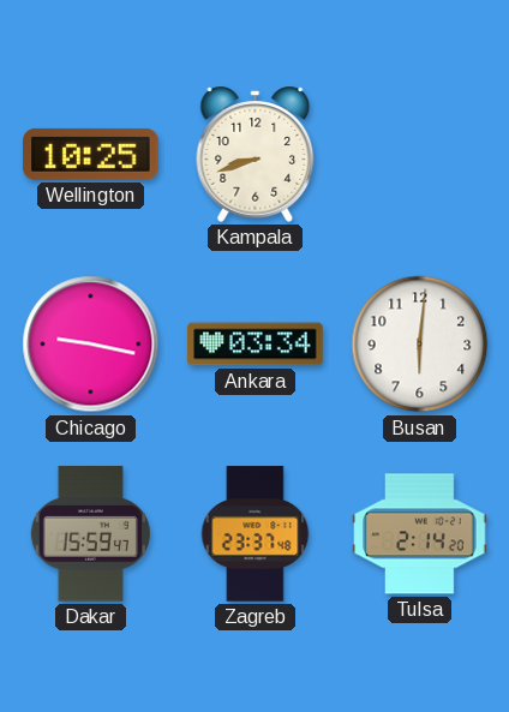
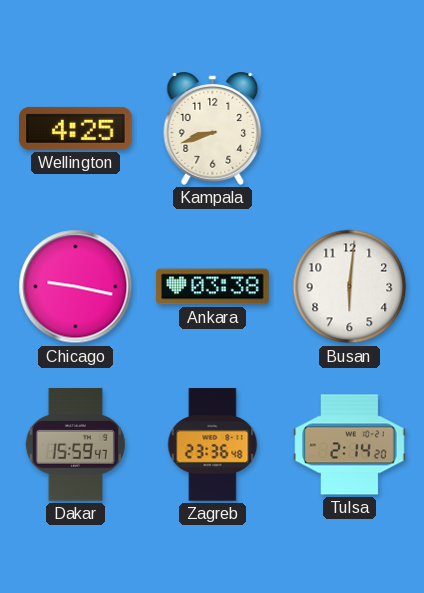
Wellington: 10:25 -> 4:25 (76, 128)
Ankara: 03:34 -> 03:38 (213, 287)
Zagreb: 23:37 -> 23:36 (213, 445)
